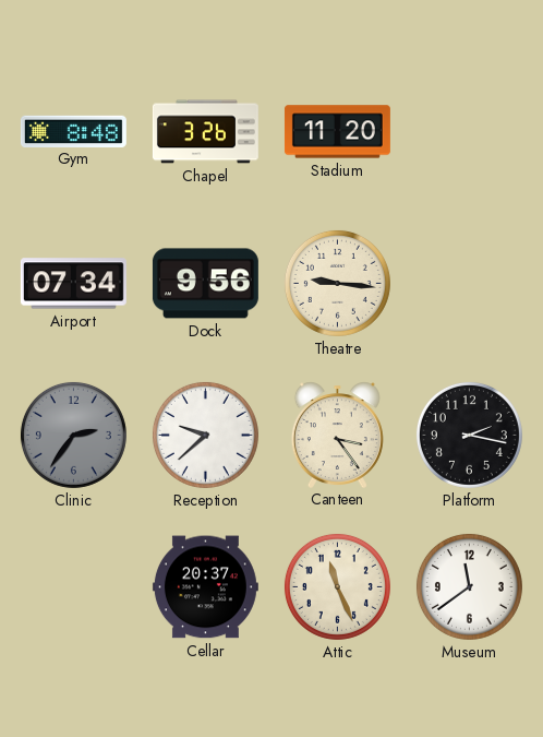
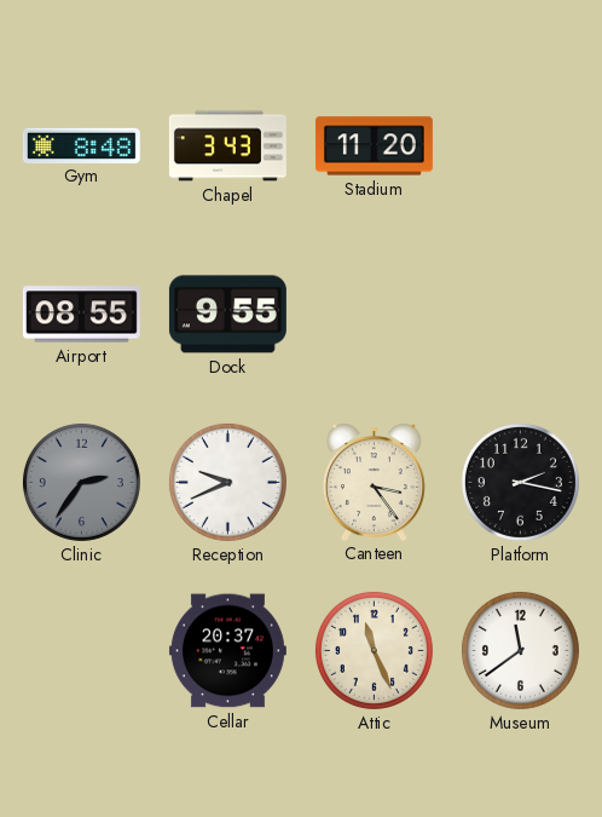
Chapel: 3:26 -> 3:43 (227, 146)
Airport: 07:34 -> 08:55 (81, 315)
Dock: 9:56 -> 9:55 (227, 315)
Theatre: 9:16 -> none (337, 283)
Reception: 9:38 -> 9:41 (227, 482)
